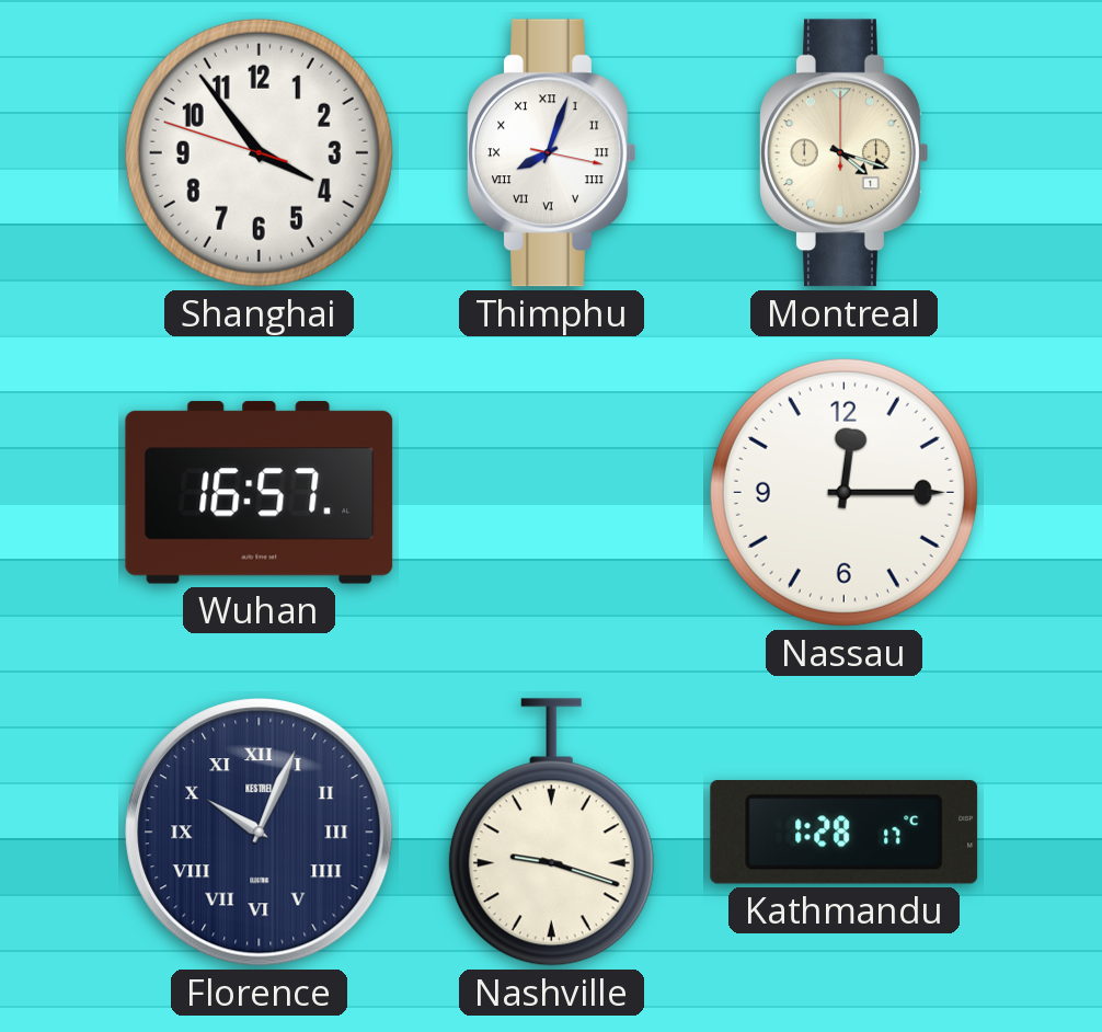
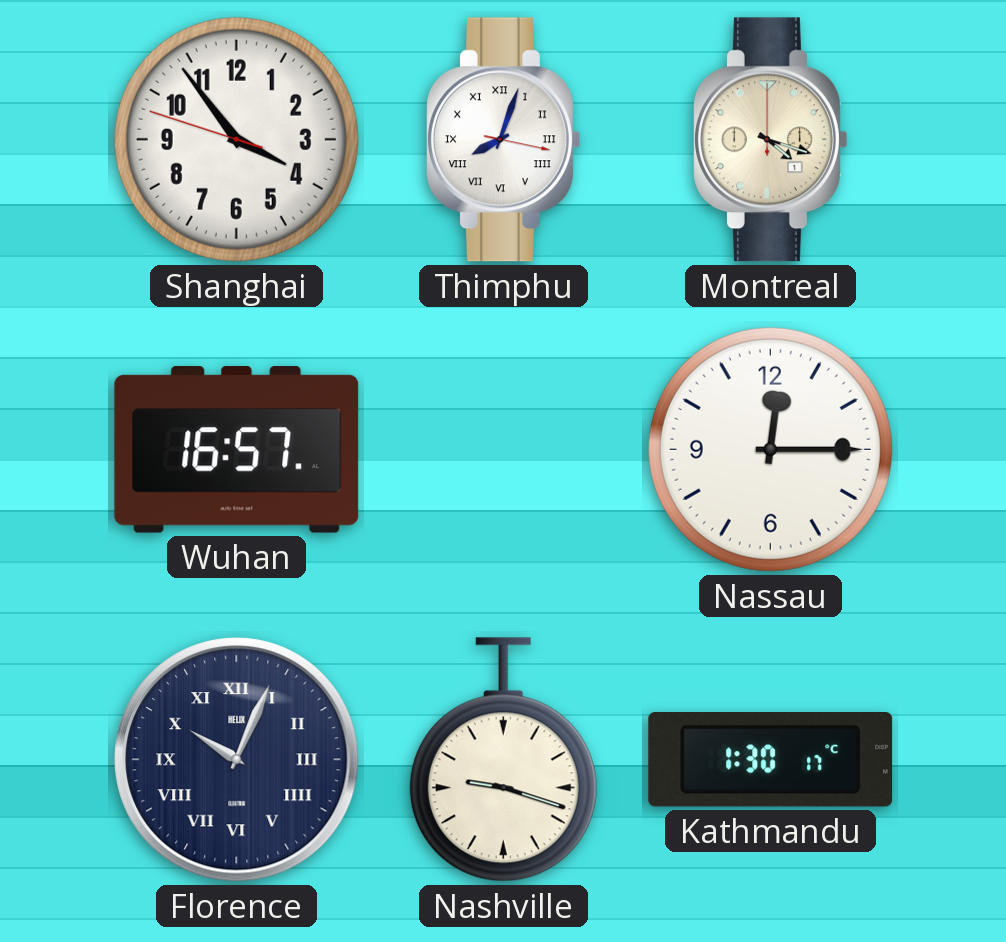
Florence brand: KESTREL -> HELIX (237, 760)
Kathmandu: 1:28 -> 1:30 (771, 759)
